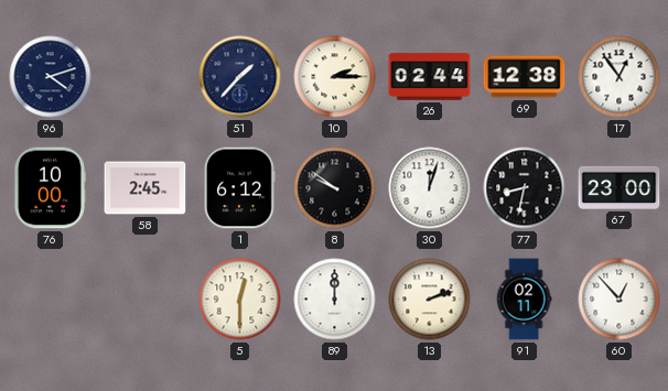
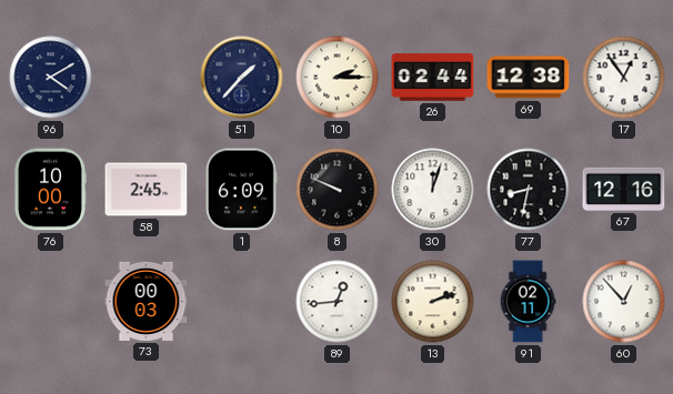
96: 4:12 -> 4:10 (51, 78)
1: 6:12 -> 6:09 (241, 190)
8: 9:51 -> 9:49 (338, 190)
67: 23:00 -> 12:16 (624, 189)
73: none -> 00:03 (147, 301)
5: 12:30 -> none (240, 300)
89: 12:00 -> 12:44 (338, 302)
